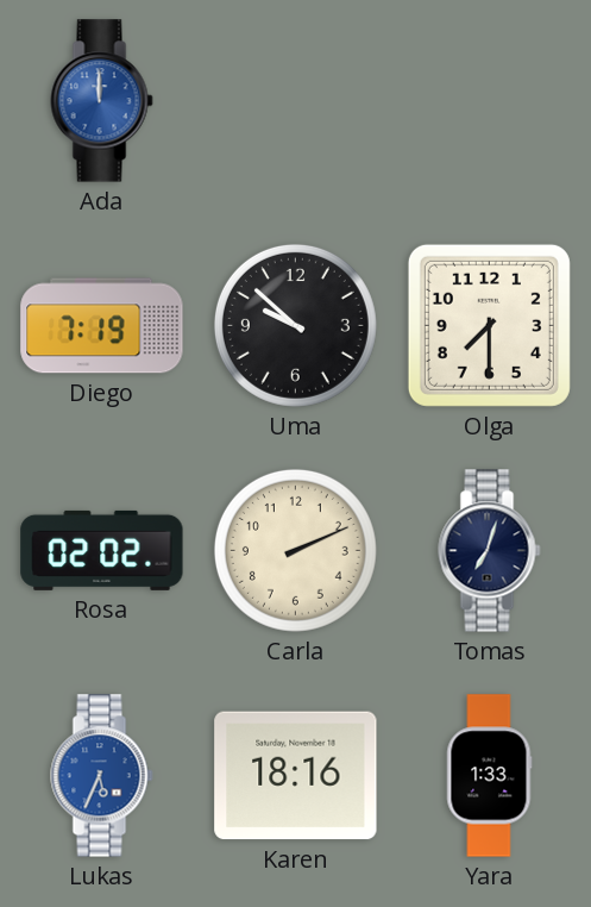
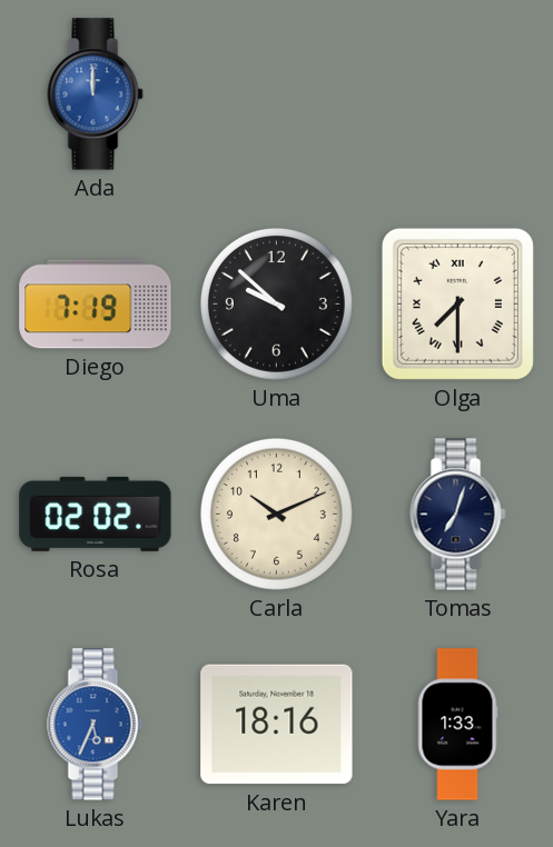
Olga numerals: Arabic -> Roman (457, 303)
Carla: 2:11 -> 10:11 (276, 514)
